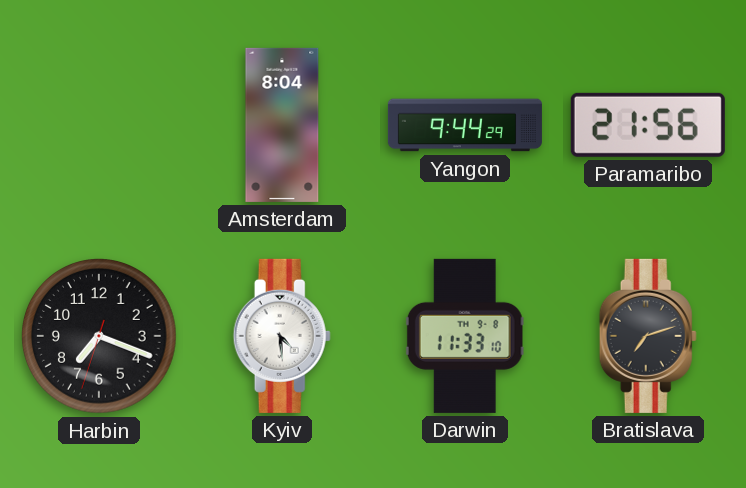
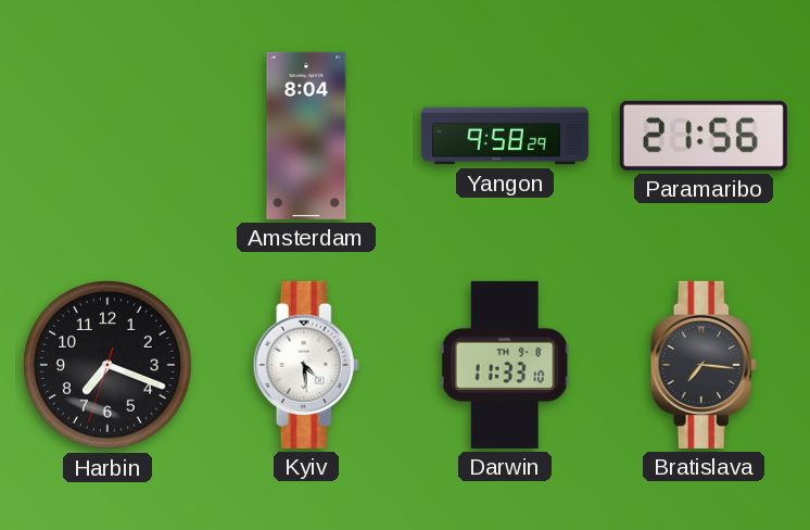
Yangon: 9:44 -> 9:58 (505, 136)
Bratislava: 7:12 -> 7:16 (704, 365)
